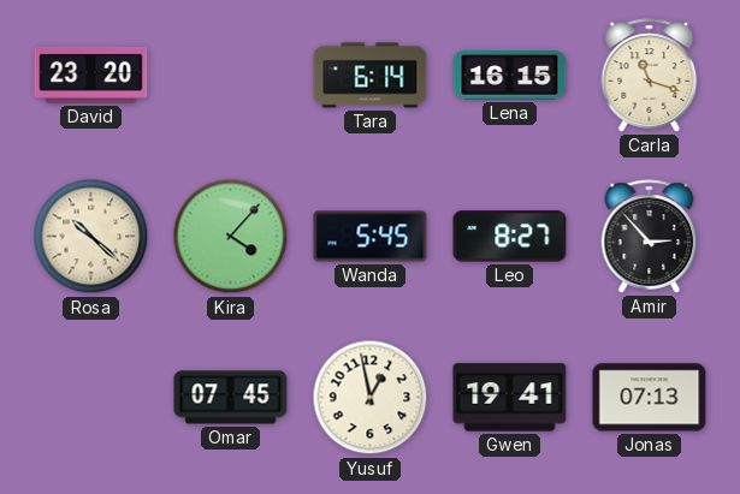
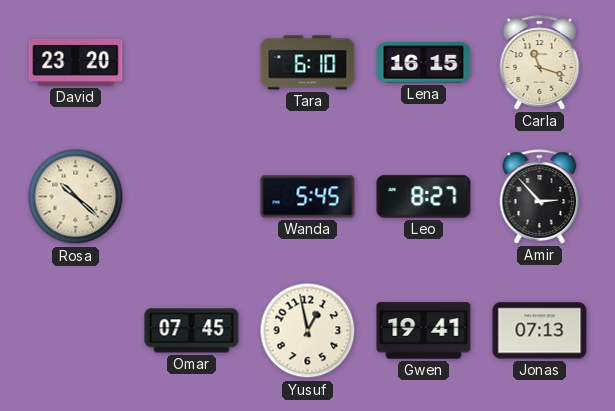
Tara: 6:14 -> 6:10 (308, 63)
Kira: 4:07 -> none (231, 237)
